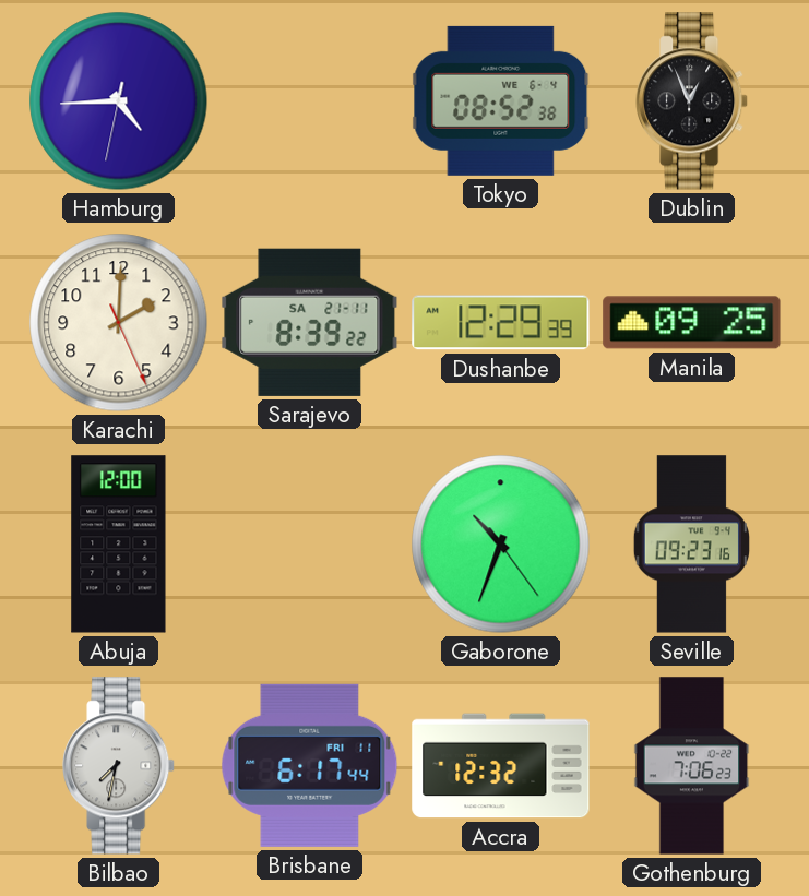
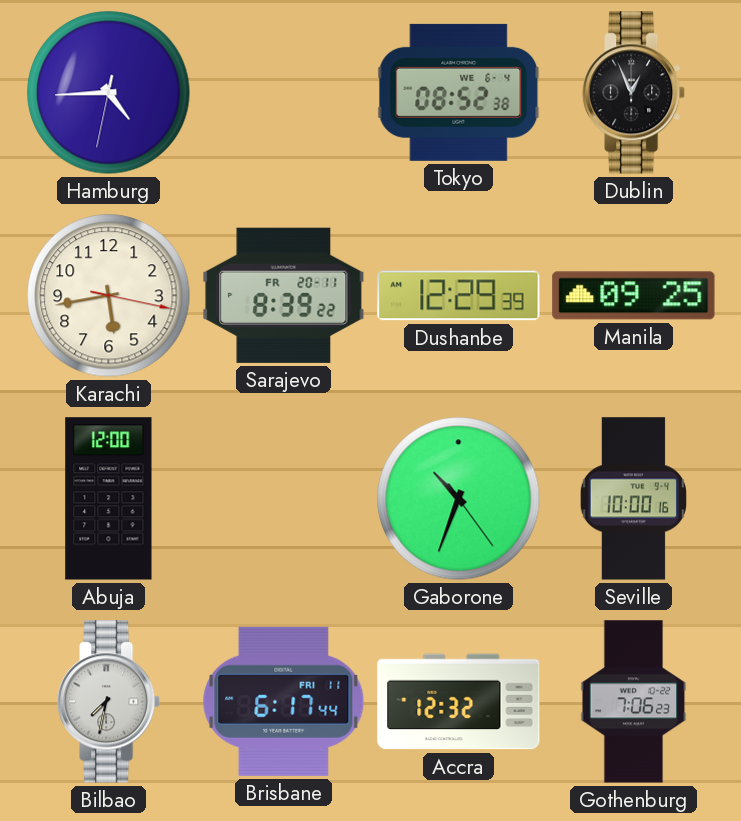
Karachi: 2:00 -> 5:43 (109, 296)
Sarajevo date: SA 21-11 -> FR 20-11 (284, 295)
Seville: 09:23 -> 10:00 (633, 499)
